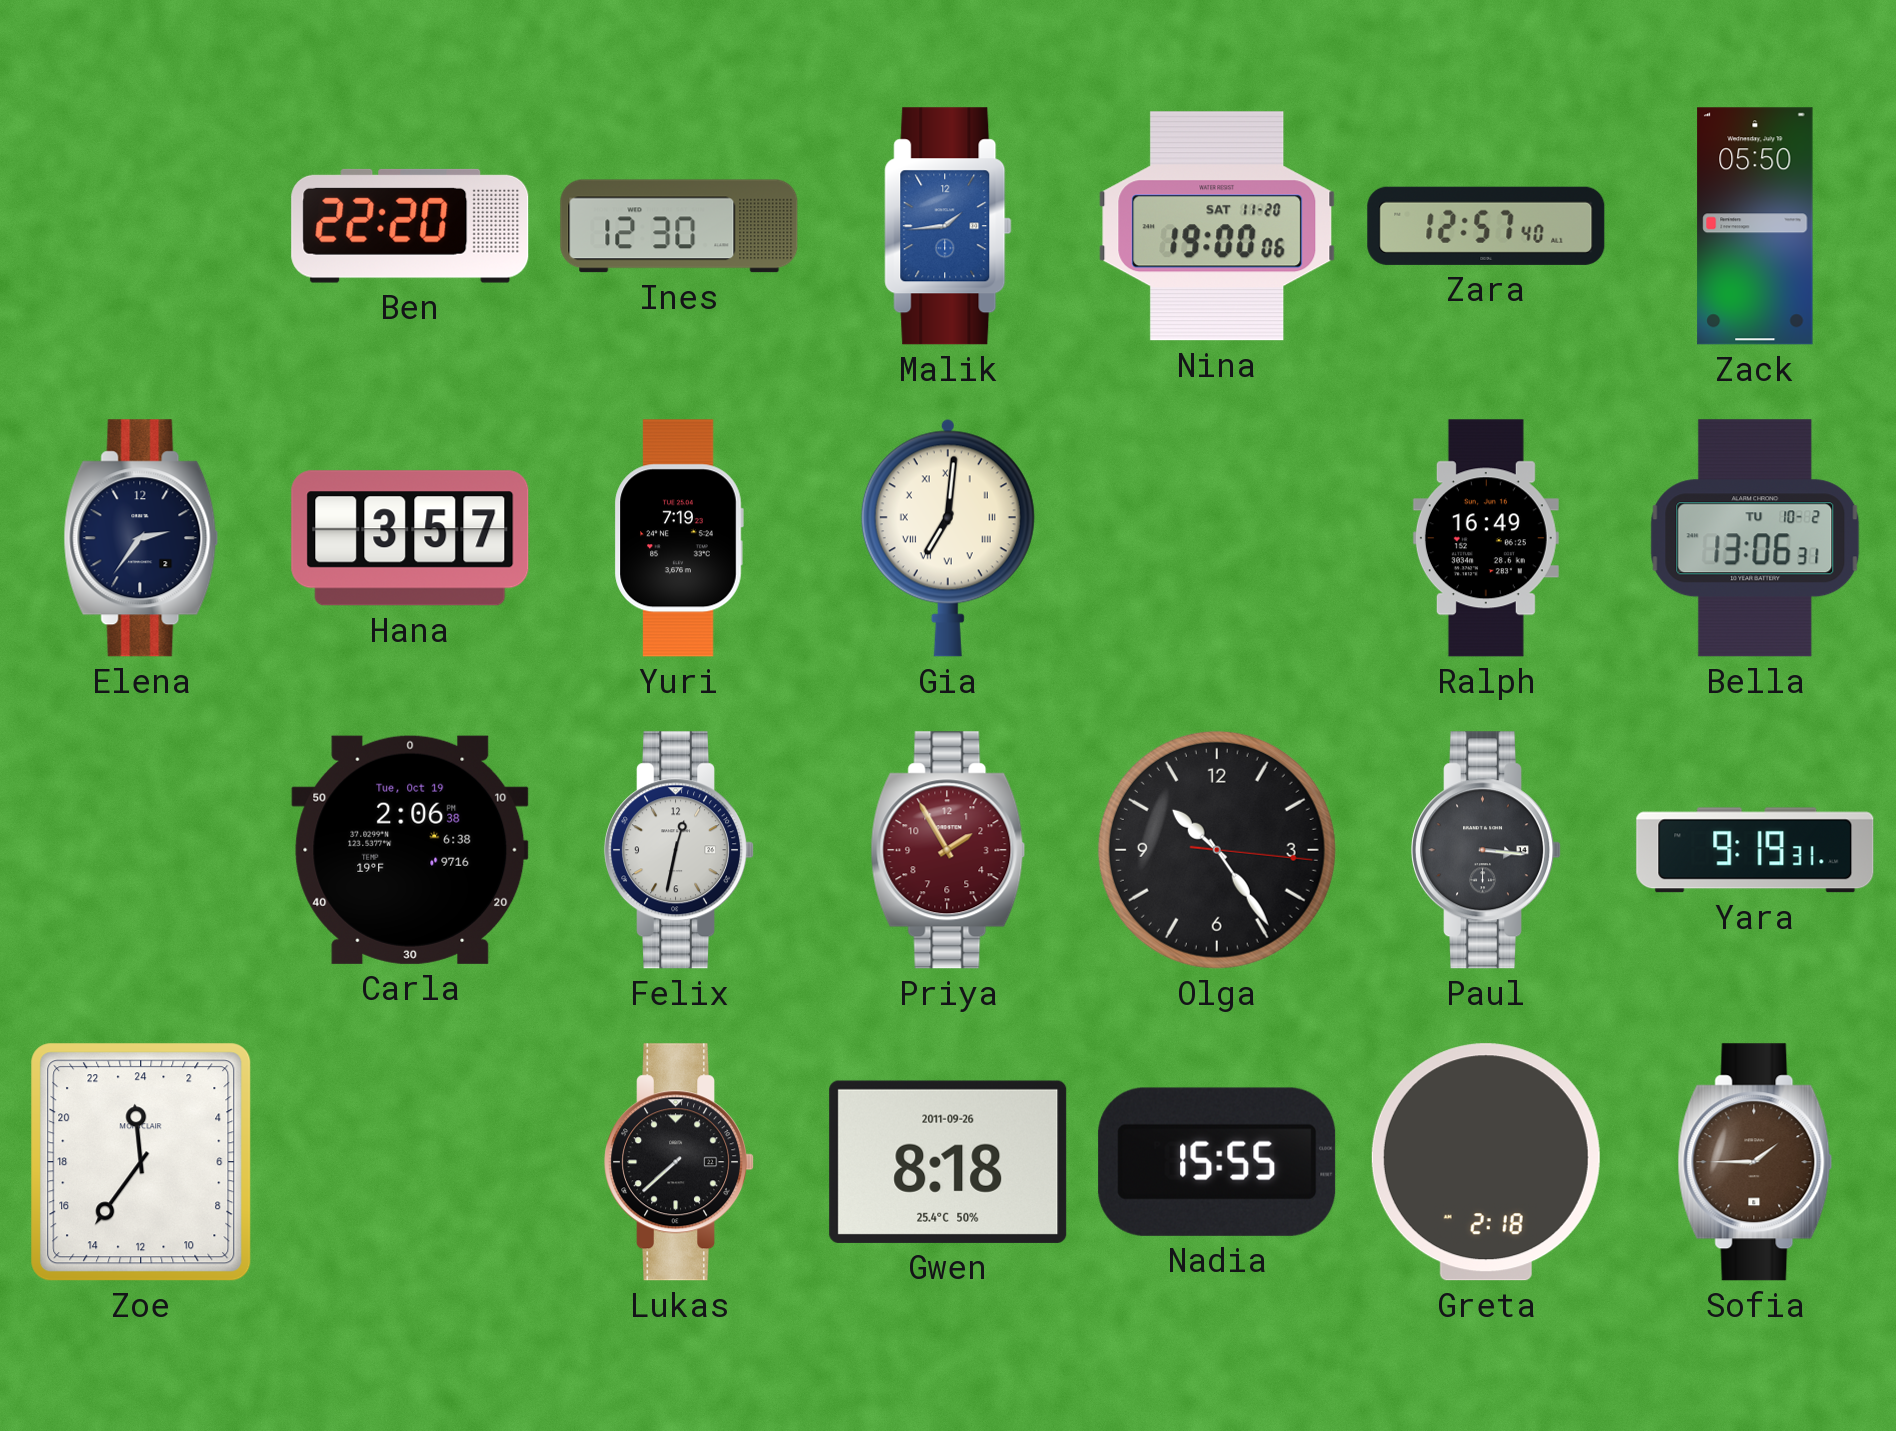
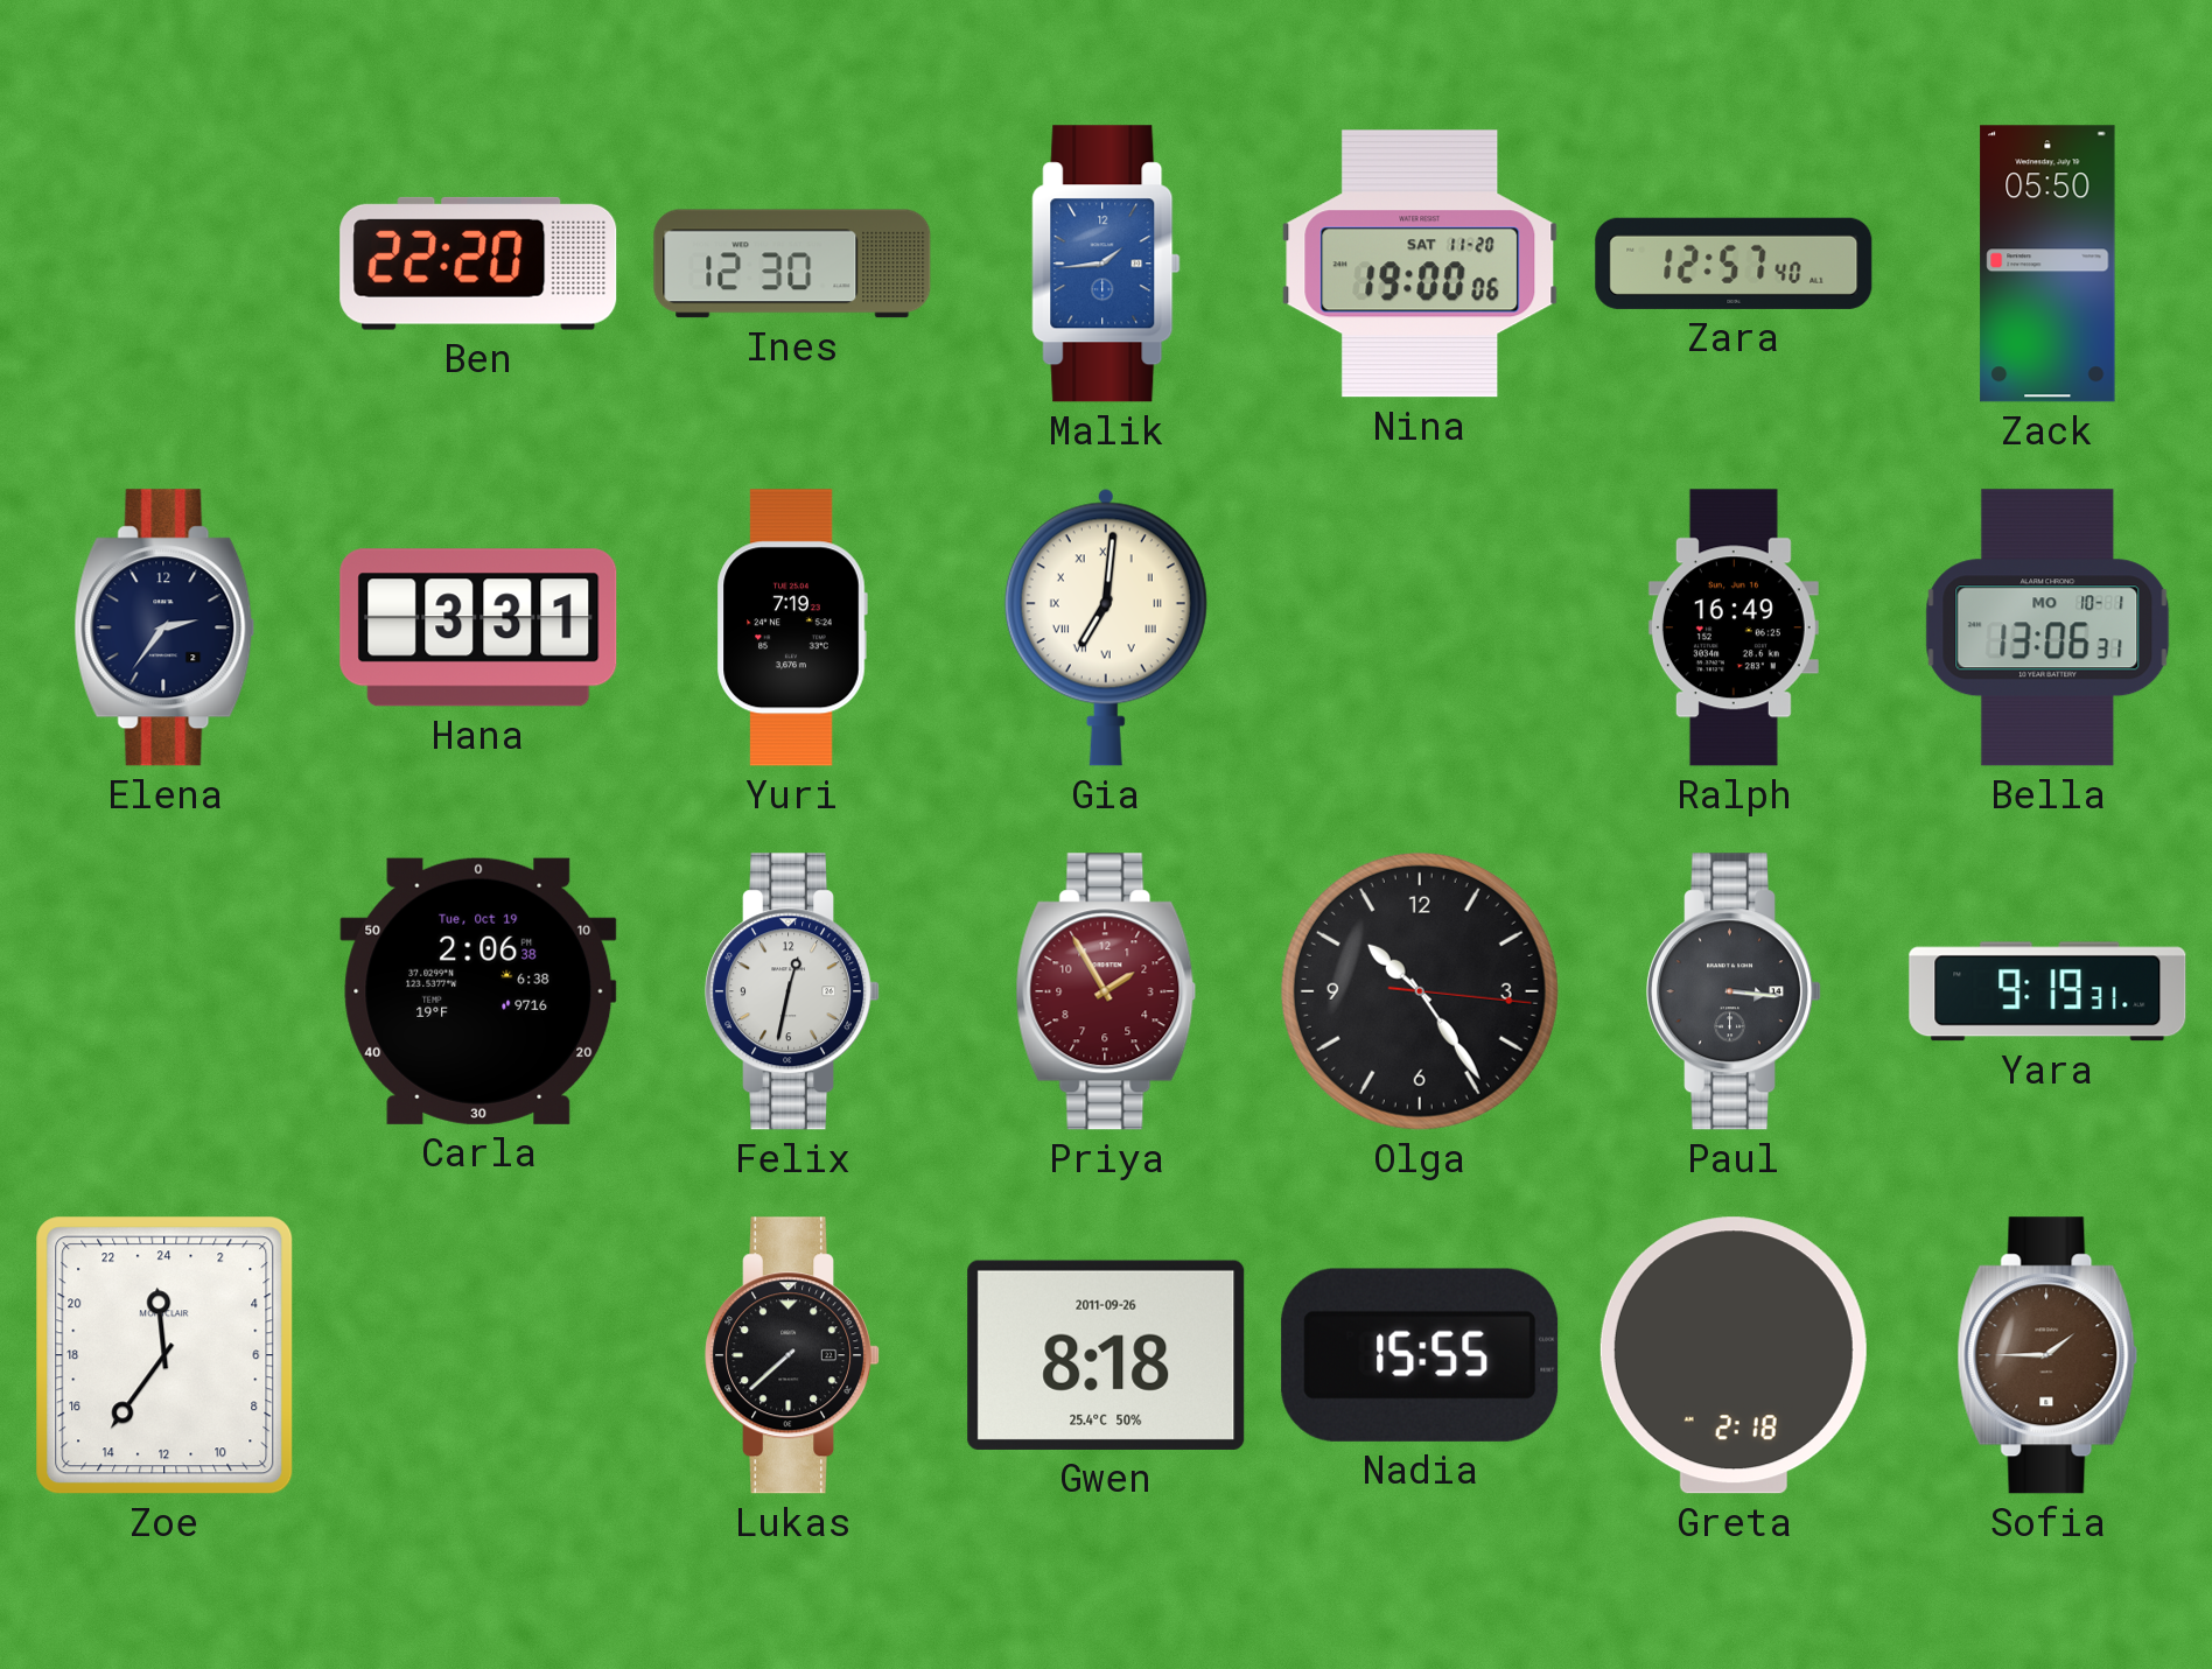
Hana: 3:57 -> 3:31 (478, 627)
Bella date: TU 10-2 -> MO 10-1 (2048, 627)
